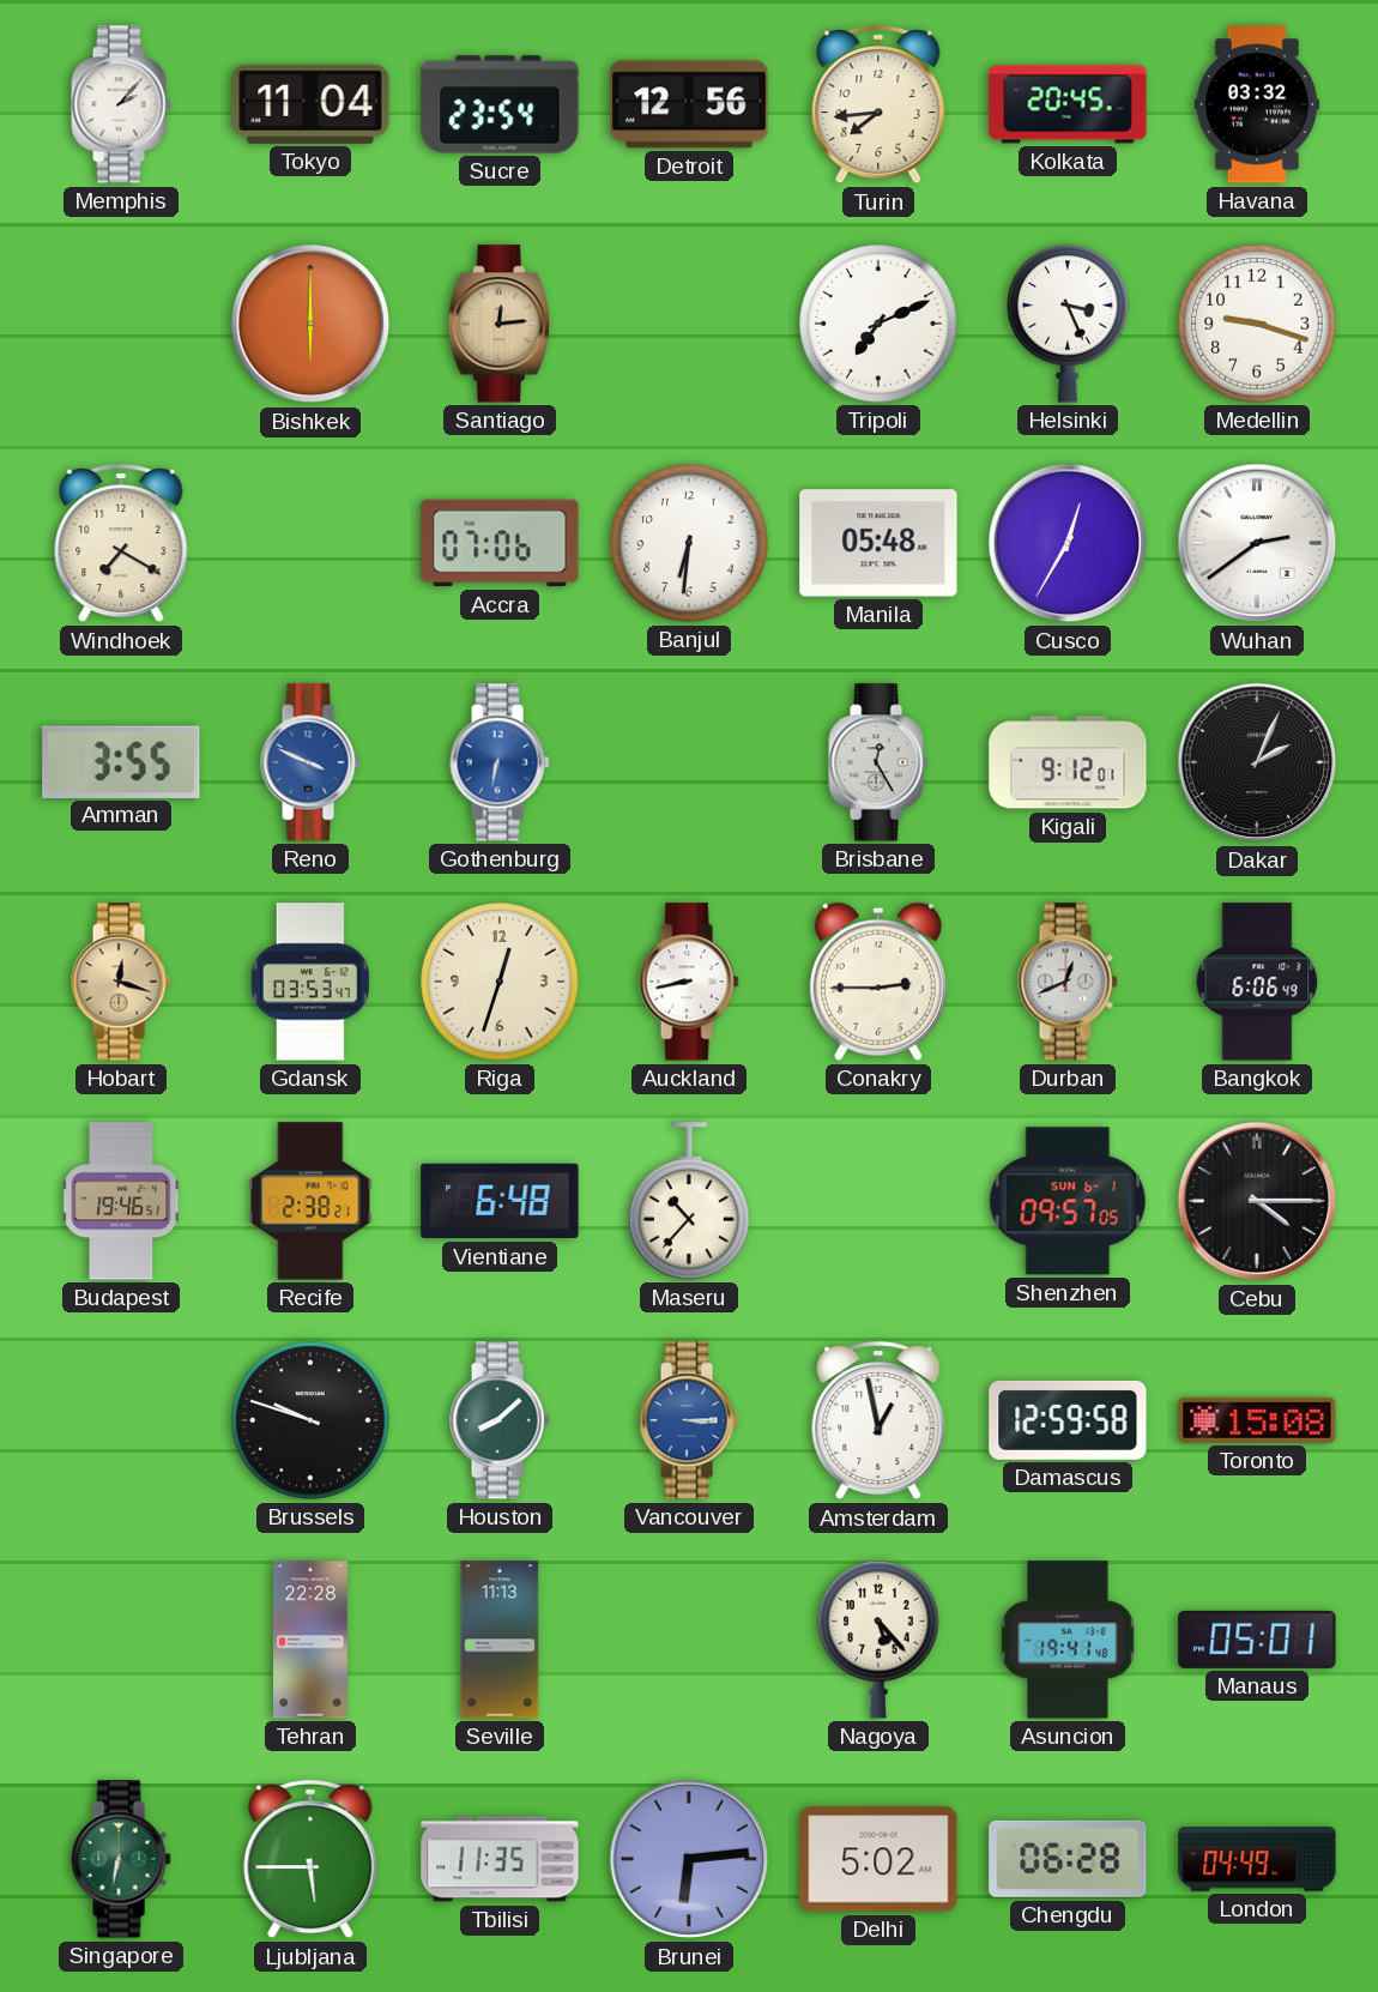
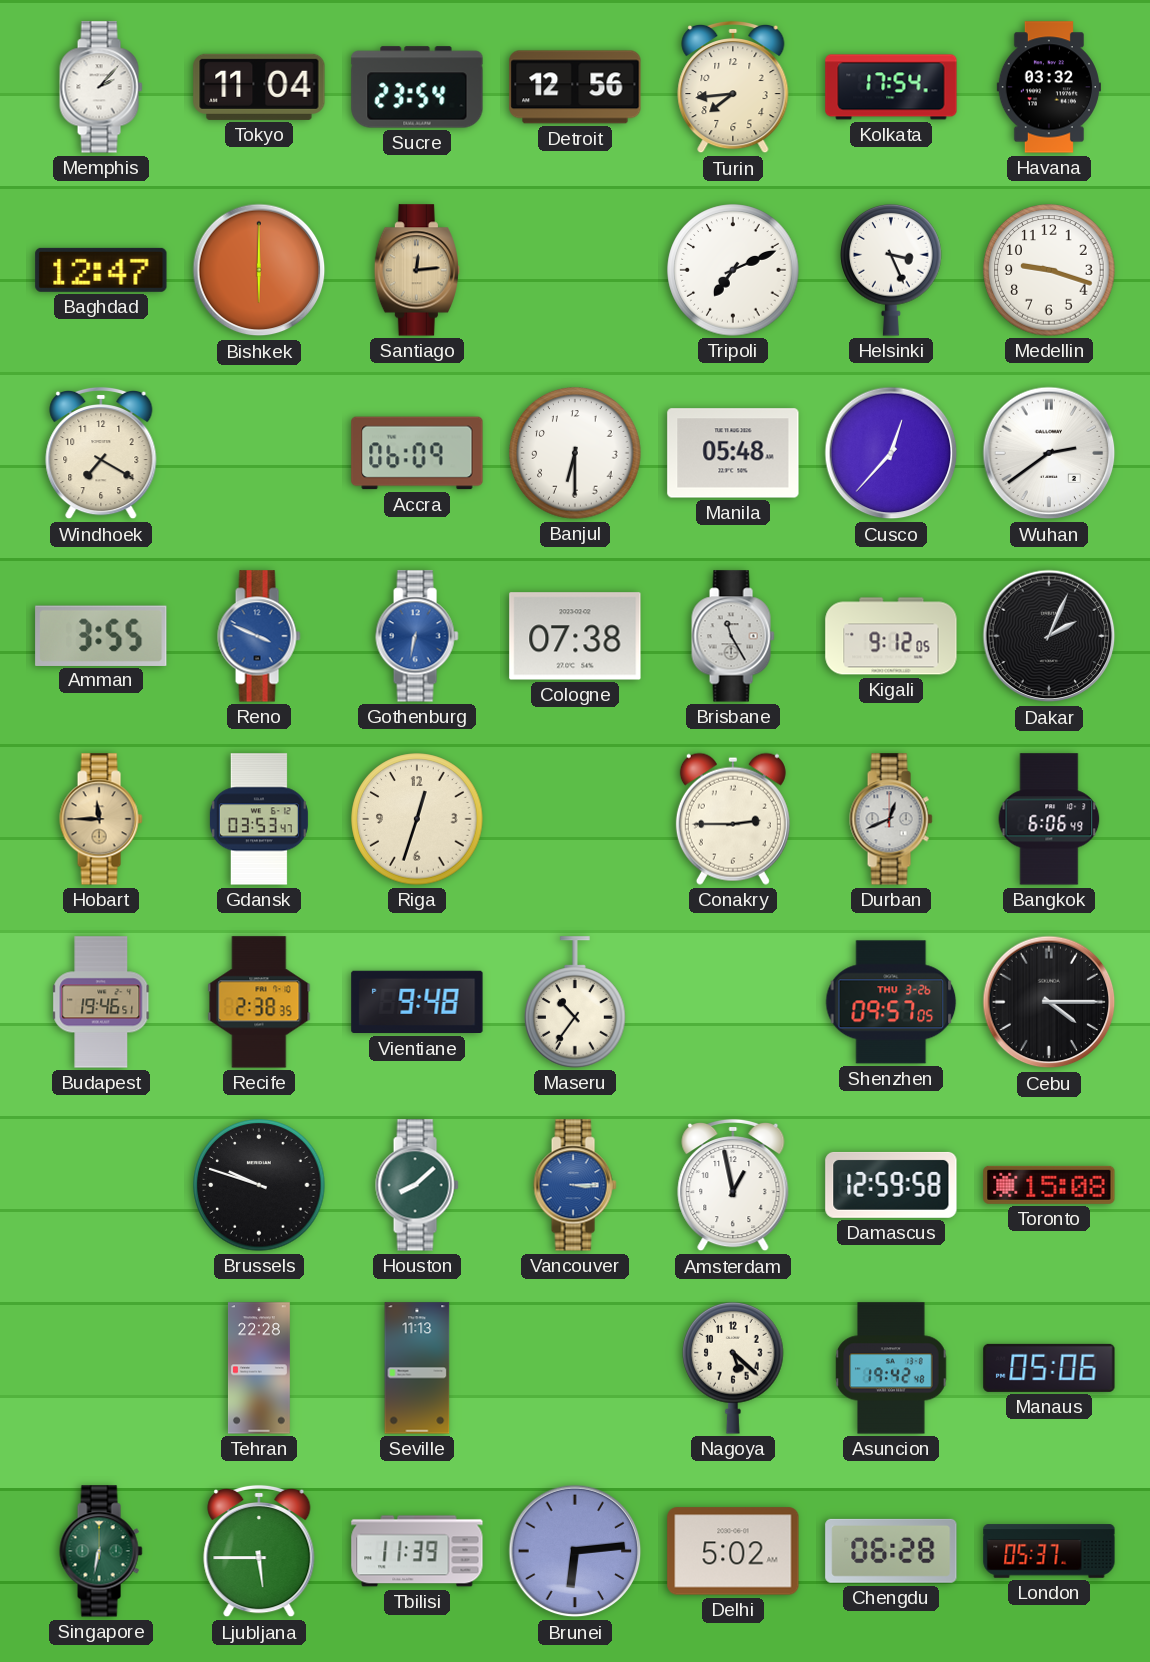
Kolkata: 20:45 -> 17:54 (891, 87)
Baghdad: none -> 12:47 (101, 270)
Accra: 07:06 -> 06:09 (417, 453)
Banjul: 6:31 -> 6:30 (575, 453)
Cusco: 12:35 -> 12:37 (891, 453)
Cologne: none -> 07:38 (575, 636)
Brisbane: 12:25 -> 11:25 (733, 636)
Kigali: 9:12:01 -> 9:12:05 (891, 636)
Hobart: 12:18 -> 11:45 (101, 819)
Auckland: 8:43 -> none (689, 982)
Recife: 2:38:21 -> 2:38:35 (259, 1002)
Vientiane: 6:48 -> 9:48 (417, 1002)
Maseru: 10:37 -> 10:36 (575, 1002)
Shenzhen date: SUN 6-1 -> THU 3-26 (891, 1002)
Nagoya: 5:23 -> 5:22 (733, 1369)
Asuncion: 19:41 -> 19:42 (891, 1368)
Manaus: 05:01 -> 05:06 (1049, 1368)
Tbilisi: 11:35 -> 11:39 (417, 1551)
London: 04:49 -> 05:37 (1049, 1551)
